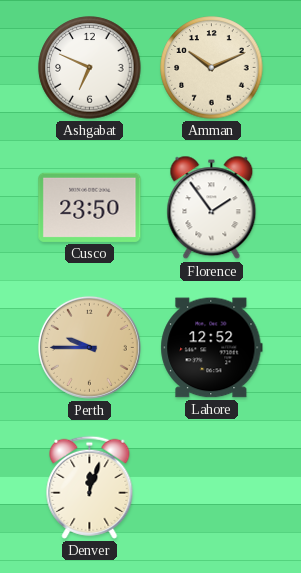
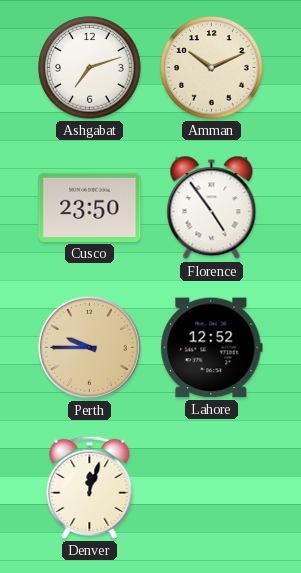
Ashgabat: 6:49 -> 7:12 (90, 68)
Florence: 1:54 -> 4:54 (212, 208)
